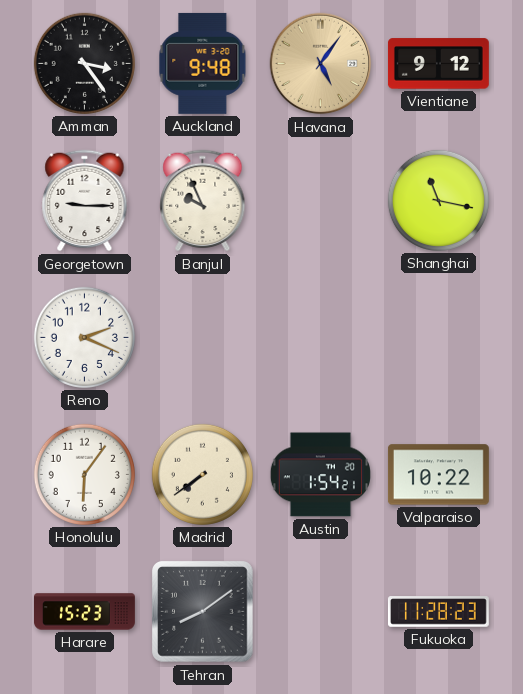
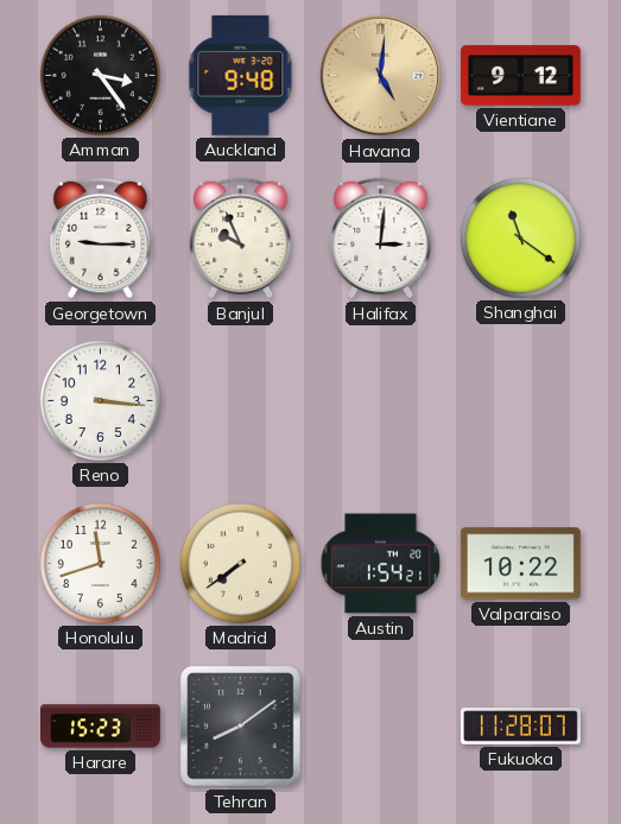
Havana: 5:06 -> 5:01 (381, 76)
Halifax: none -> 3:01 (381, 239)
Shanghai: 11:17 -> 11:21 (520, 237)
Reno: 2:19 -> 3:16 (100, 400)
Honolulu: 6:06 -> 11:42 (100, 563)
Fukuoka: 11:28:23 -> 11:28:07 (521, 727)
